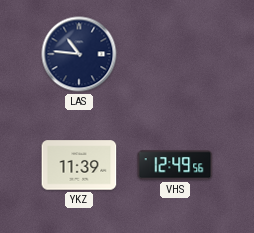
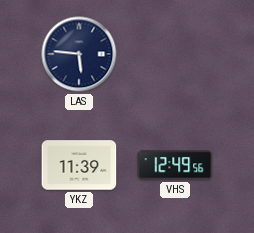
LAS: 10:46 -> 5:46 (79, 54)
